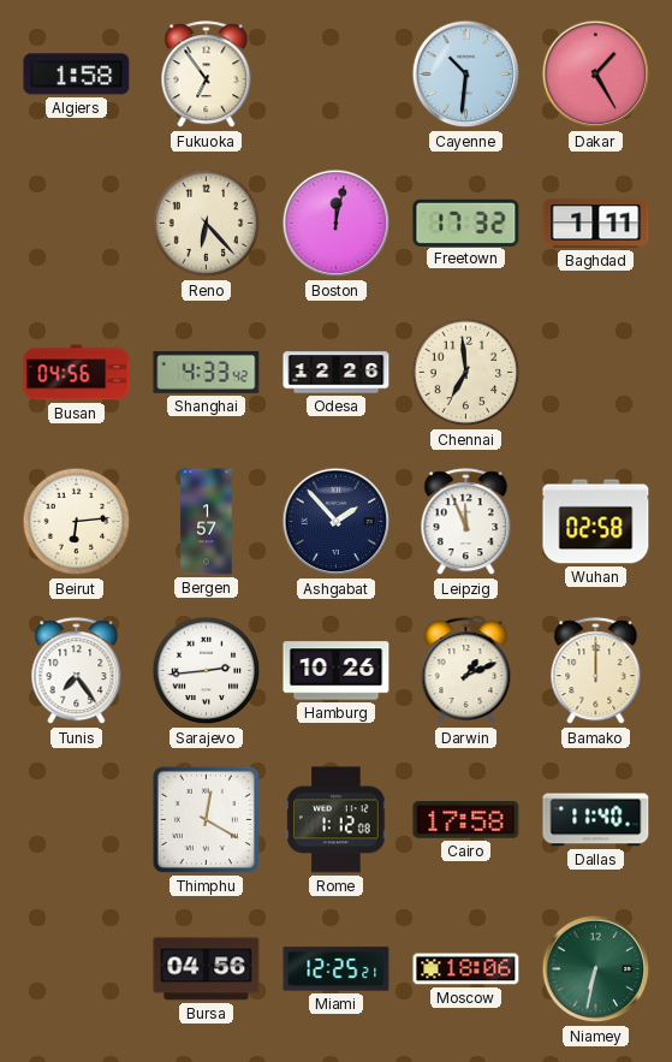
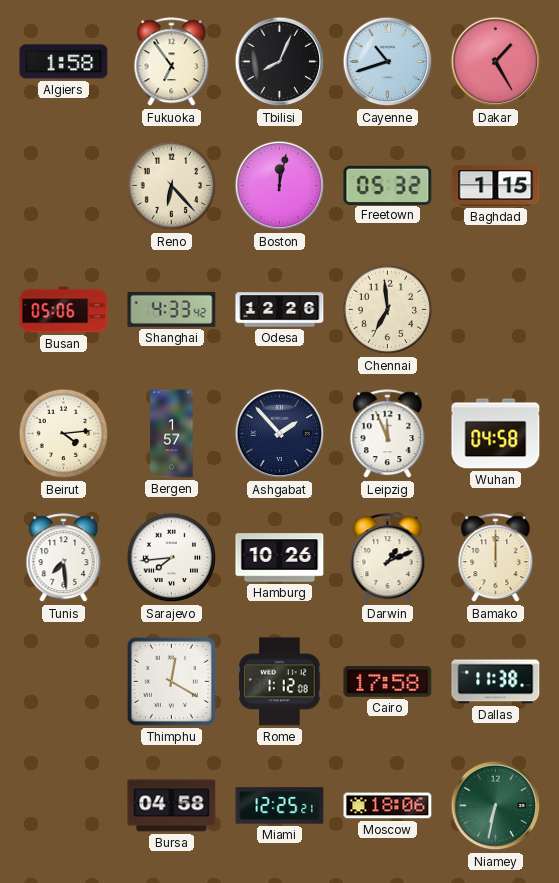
Tbilisi: none -> 8:04 (280, 62)
Cayenne: 10:31 -> 10:42 (388, 62)
Freetown: 17:32 -> 05:32 (388, 185)
Baghdad: 1:11 -> 1:15 (496, 186)
Busan: 04:56 -> 05:06 (64, 310)
Beirut: 6:14 -> 4:14 (64, 434)
Wuhan: 02:58 -> 04:58 (496, 434)
Tunis: 7:24 -> 7:29 (64, 558)
Sarajevo: 2:44 -> 7:44 (172, 558)
Dallas: 11:40 -> 11:38 (496, 682)
Bursa: 04:56 -> 04:58 (172, 806)
